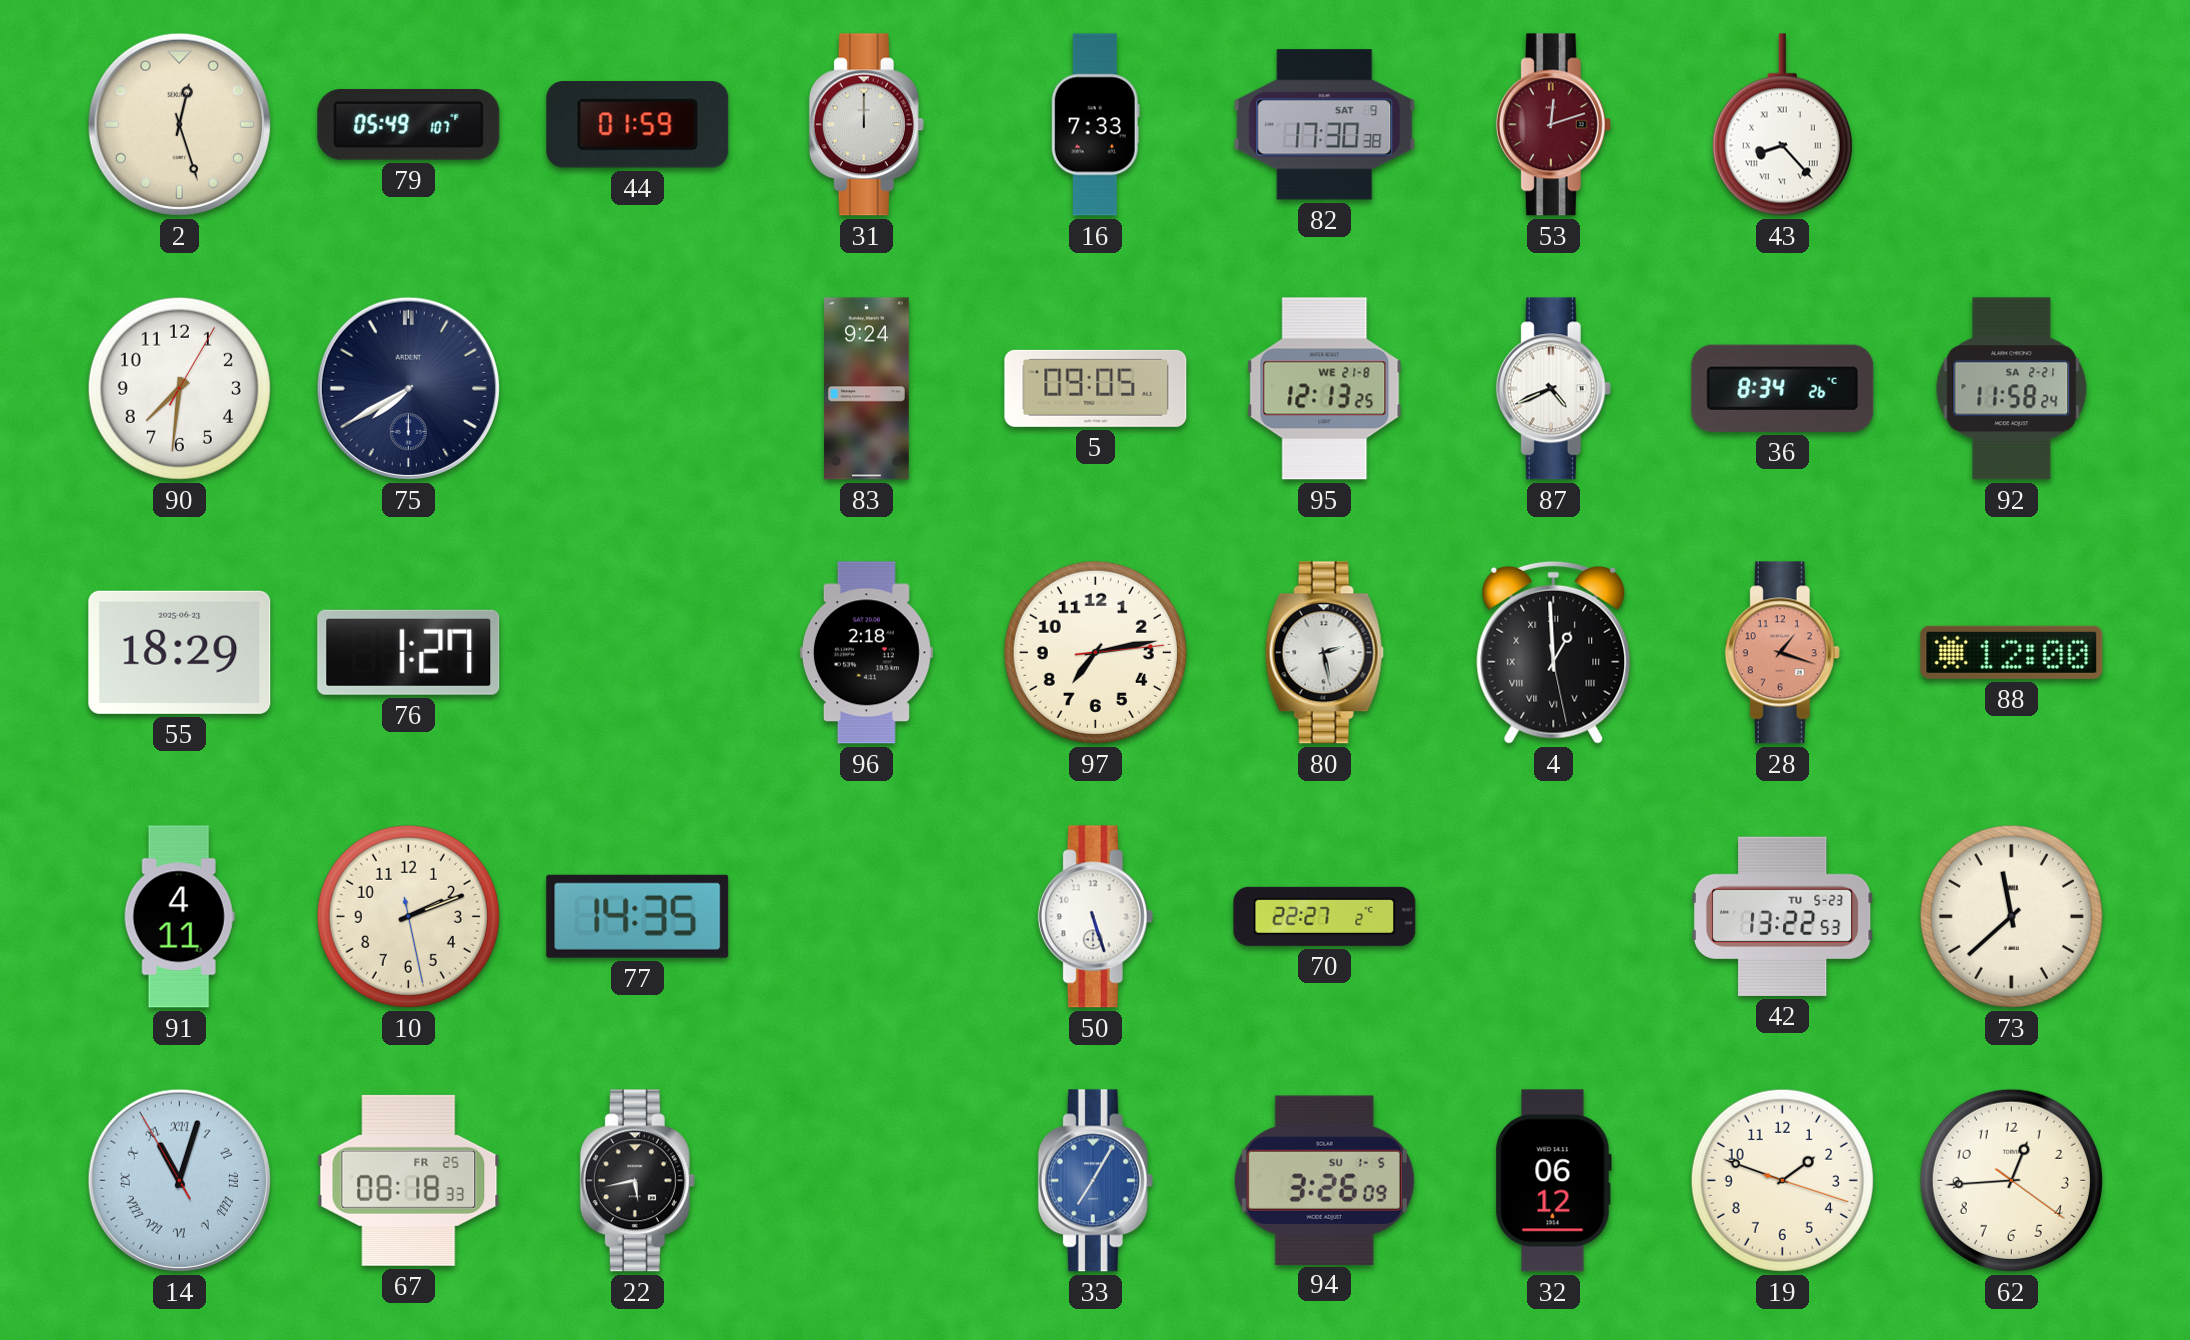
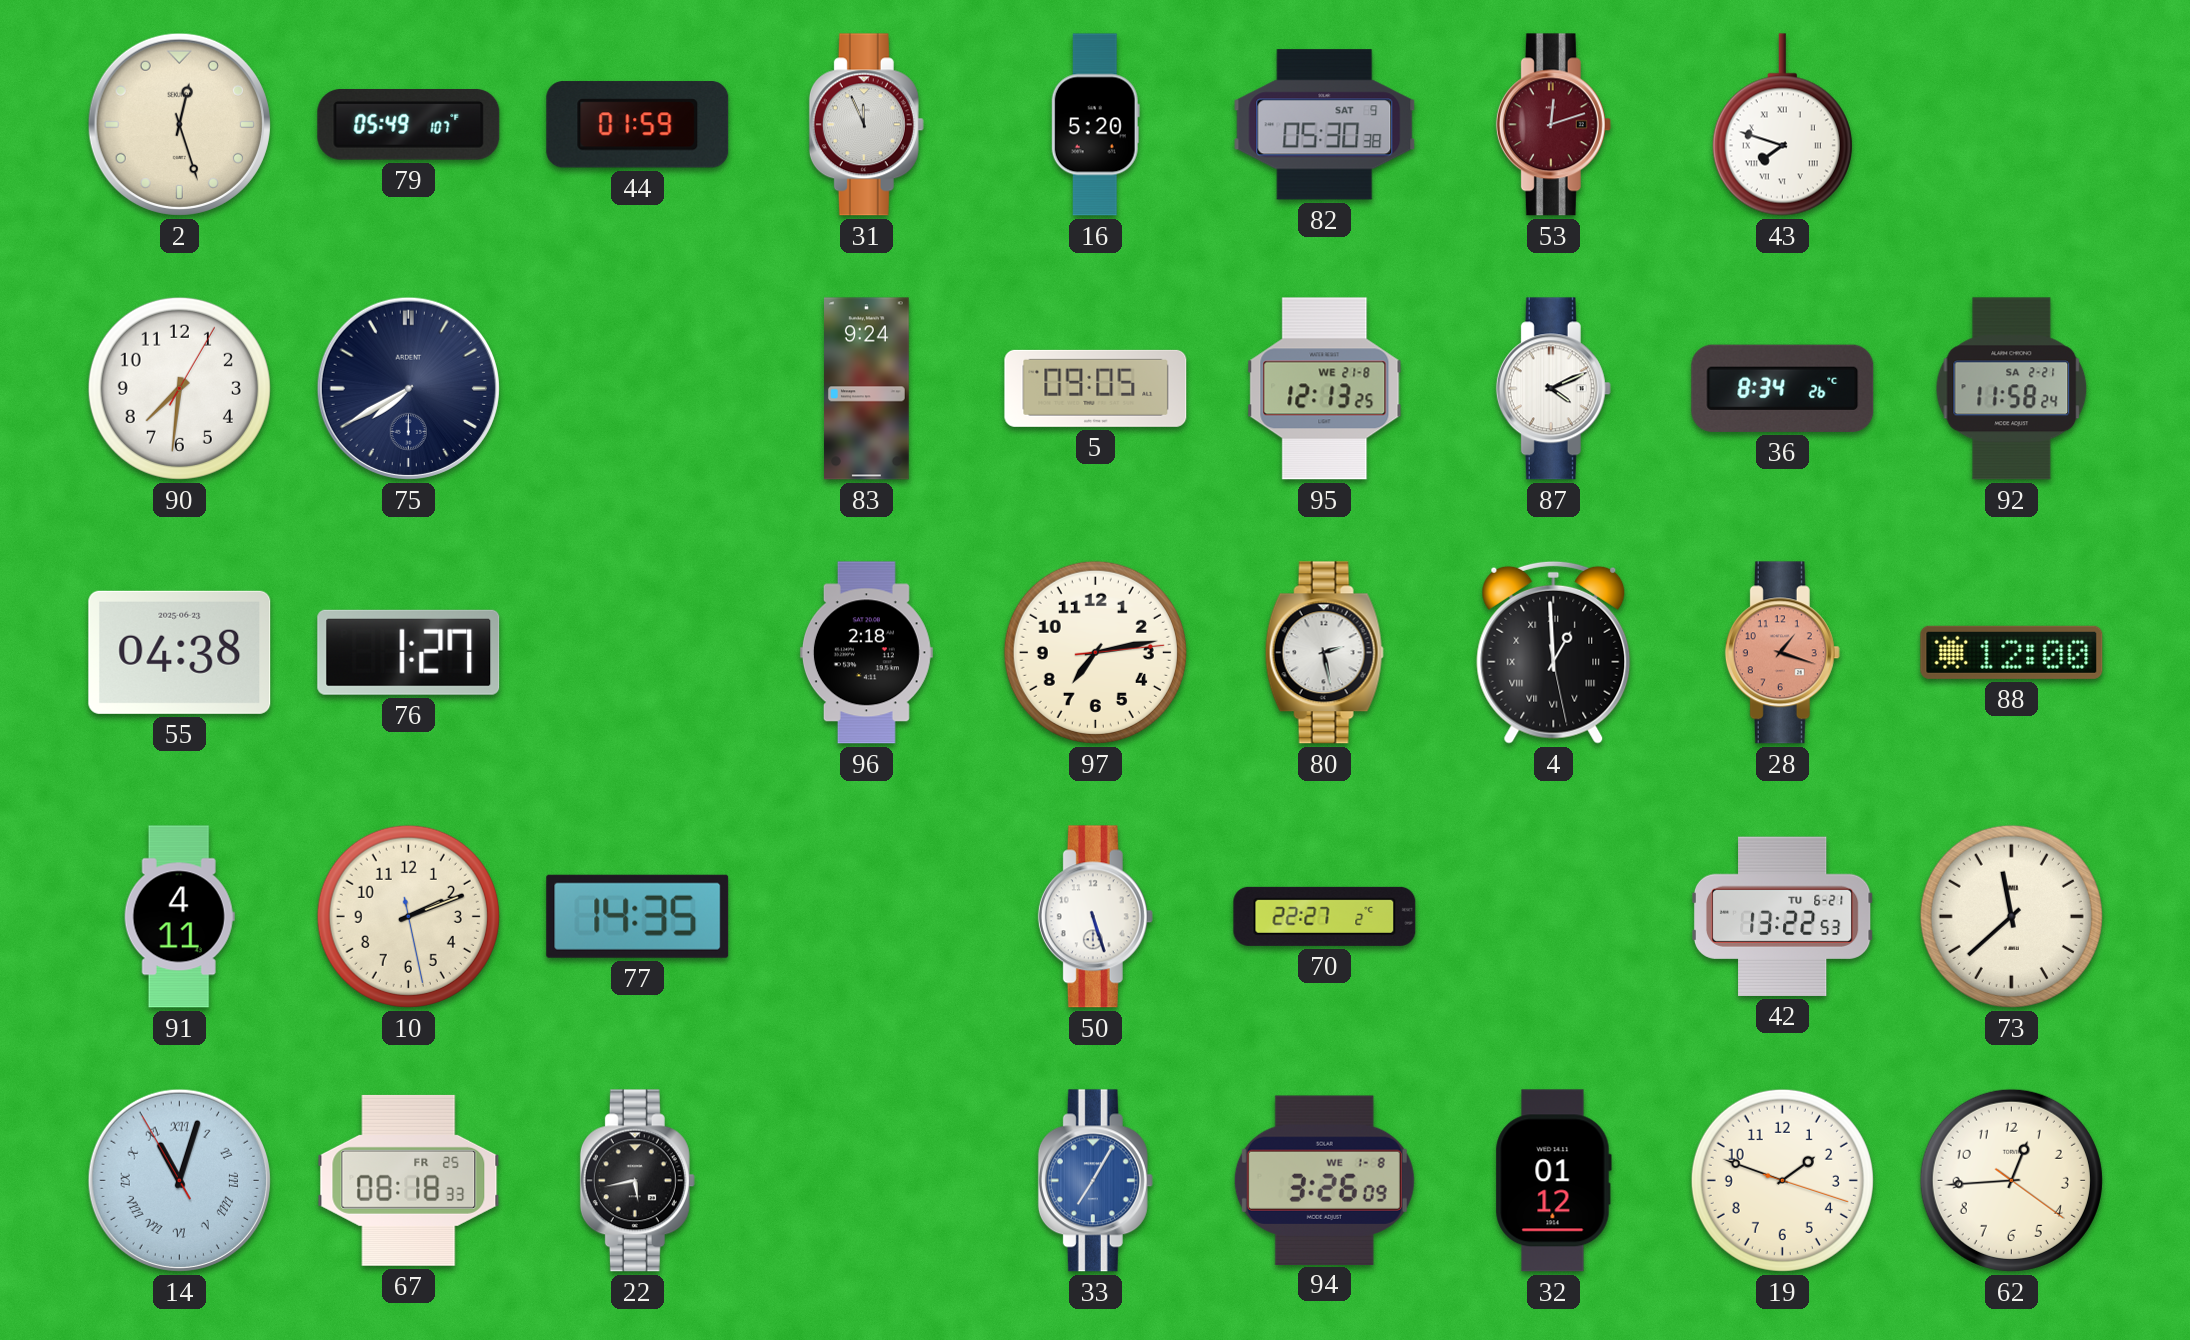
31: 12:00 -> 11:56 (866, 125)
16: 7:33 -> 5:20 (1095, 125)
82: 17:30 -> 05:30 (1325, 125)
43: 8:23 -> 7:48 (1782, 125)
87: 4:41 -> 4:11 (1553, 389)
55: 18:29 -> 04:38 (180, 652)
42 date: TU 5-23 -> TU 6-21 (1782, 916)
94 date: SU 1-5 -> WE 1-8 (1324, 1180)
32: 06:12 -> 01:12 (1553, 1181)
